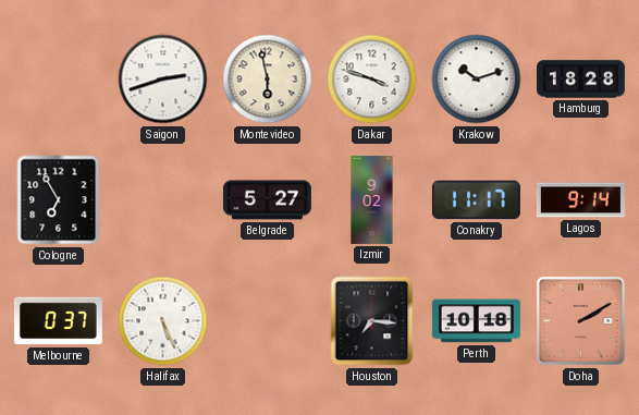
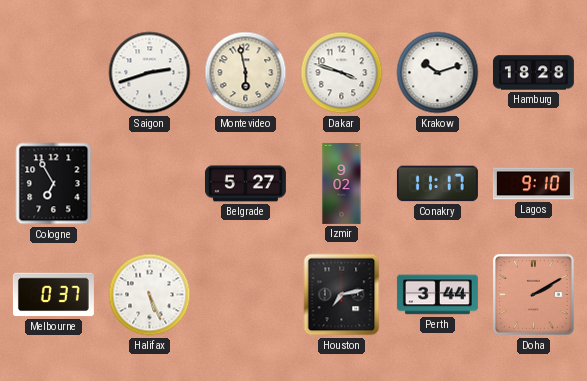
Lagos: 9:14 -> 9:10 (533, 184)
Houston: 7:16 -> 7:13 (342, 295)
Perth: 10:18 -> 3:44 (437, 295)
